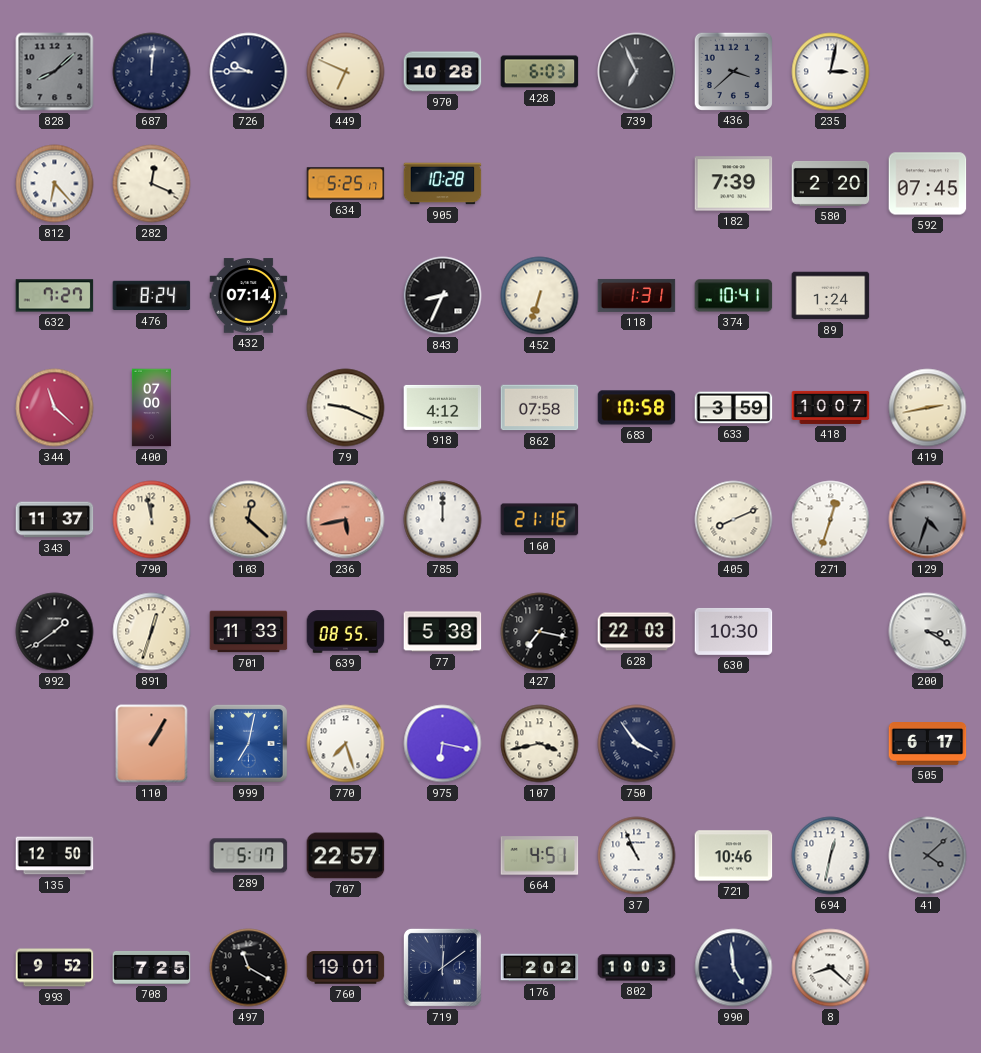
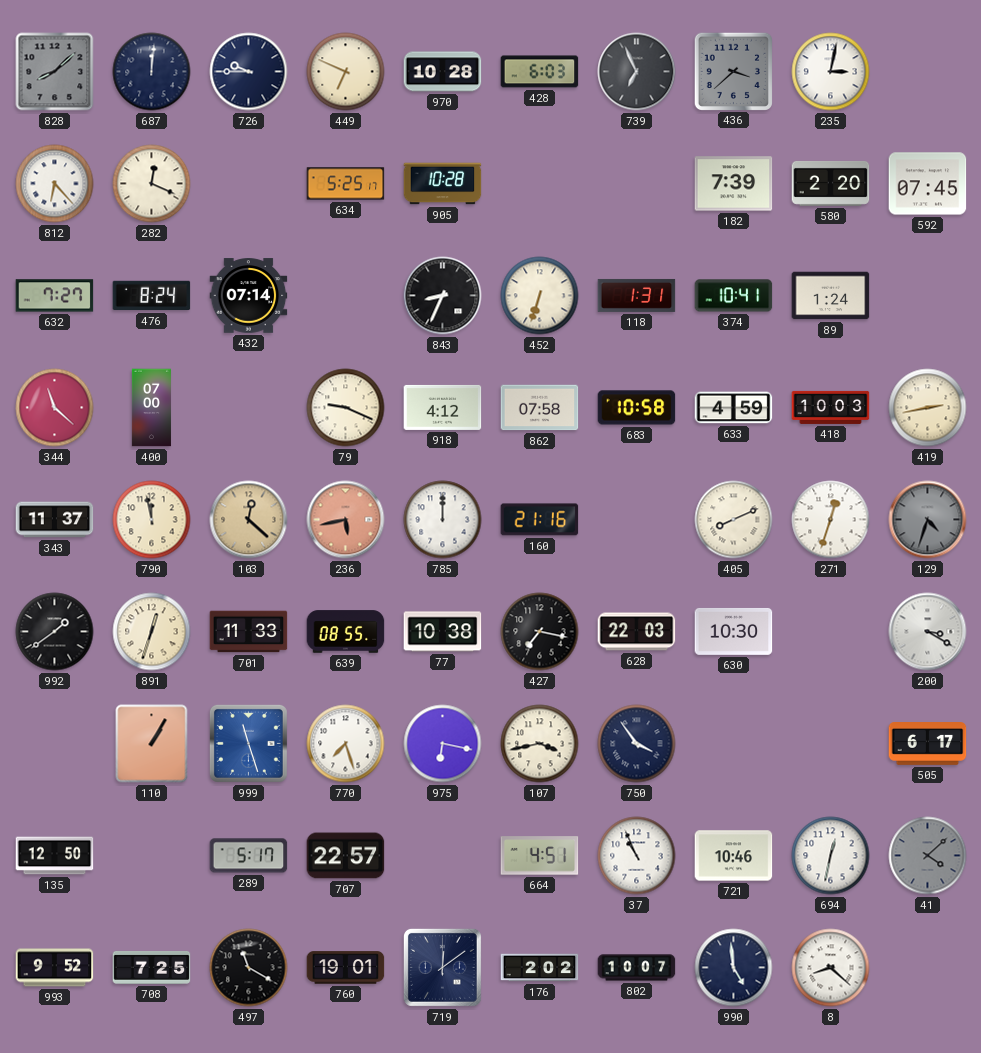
633: 3:59 -> 4:59 (734, 408)
418: 10:07 -> 10:03 (831, 407)
77: 5:38 -> 10:38 (443, 632)
999: 7:02 -> 11:27 (248, 743)
802: 10:03 -> 10:07 (637, 968)
